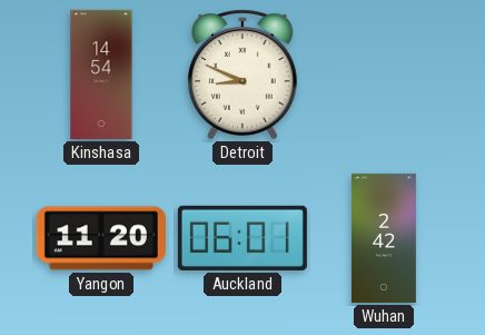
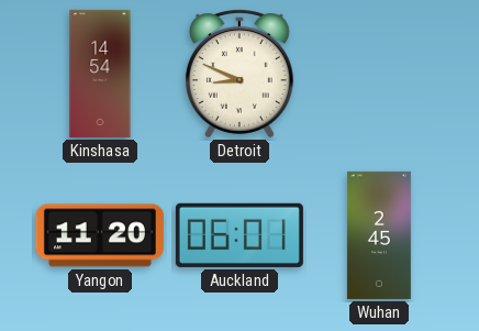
Wuhan: 2:42 -> 2:45 (379, 235)
